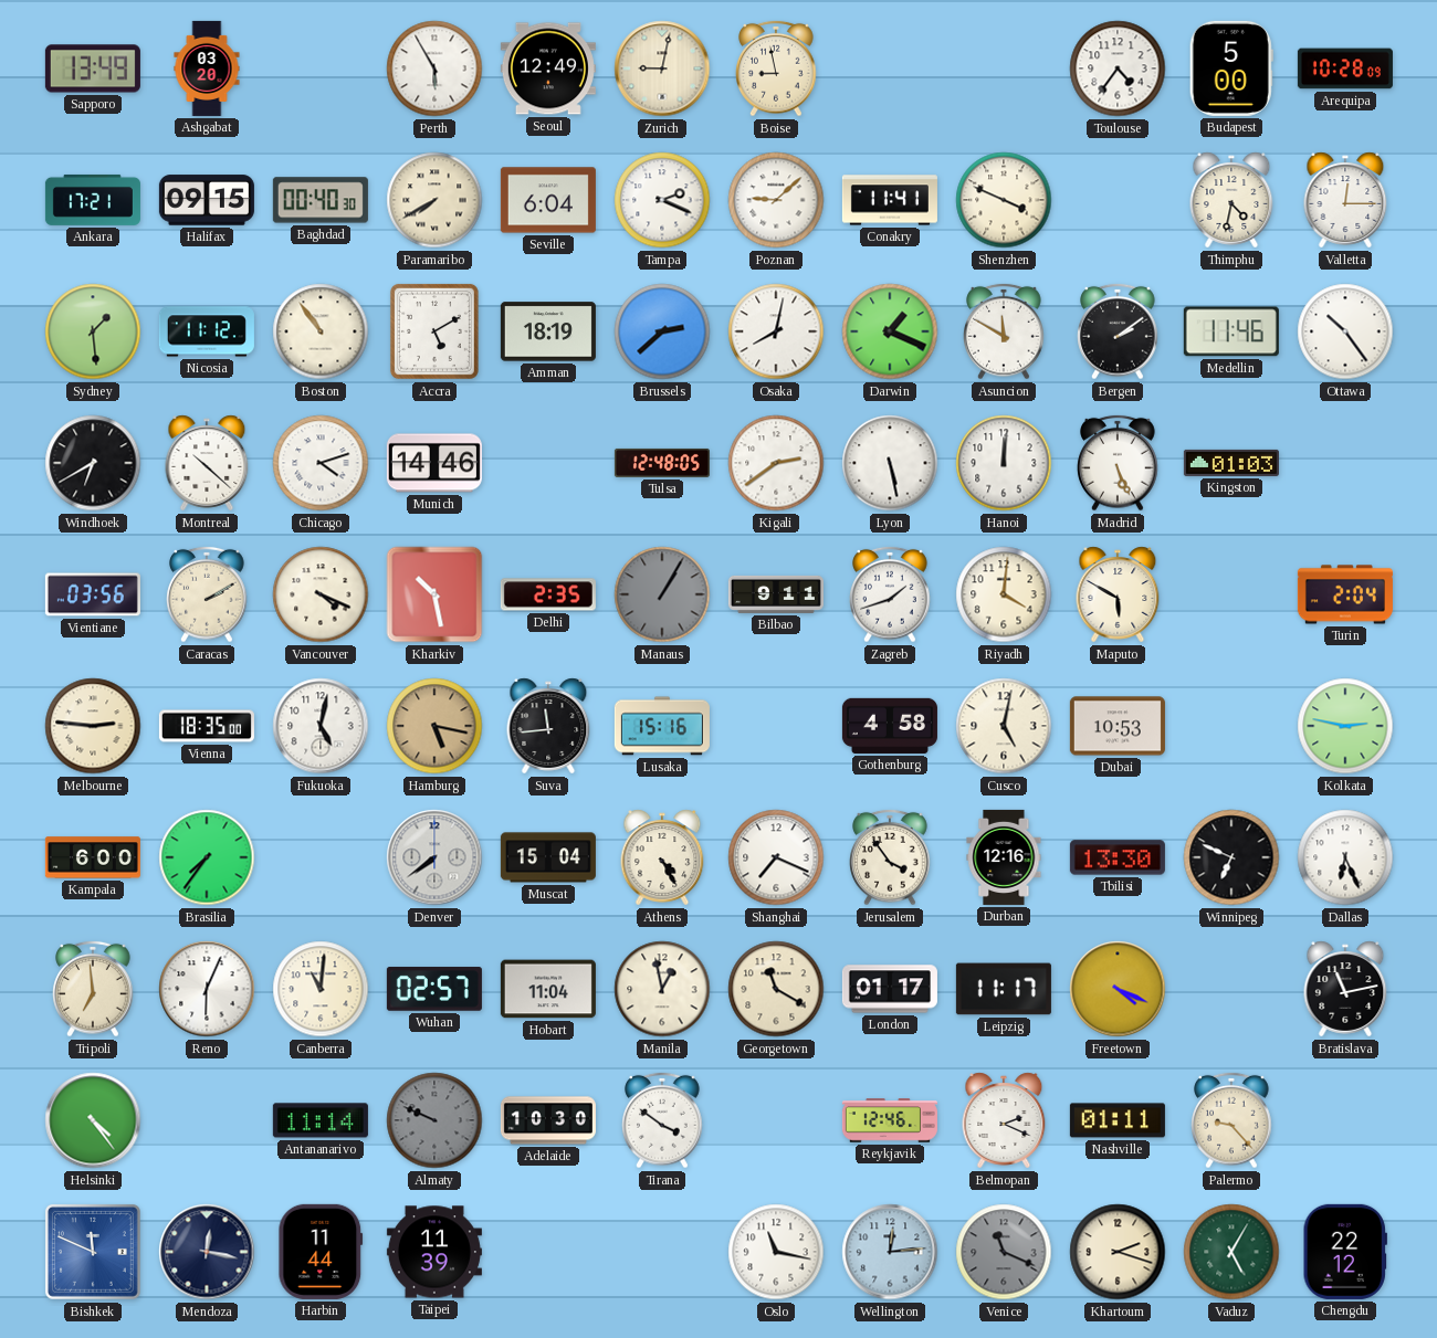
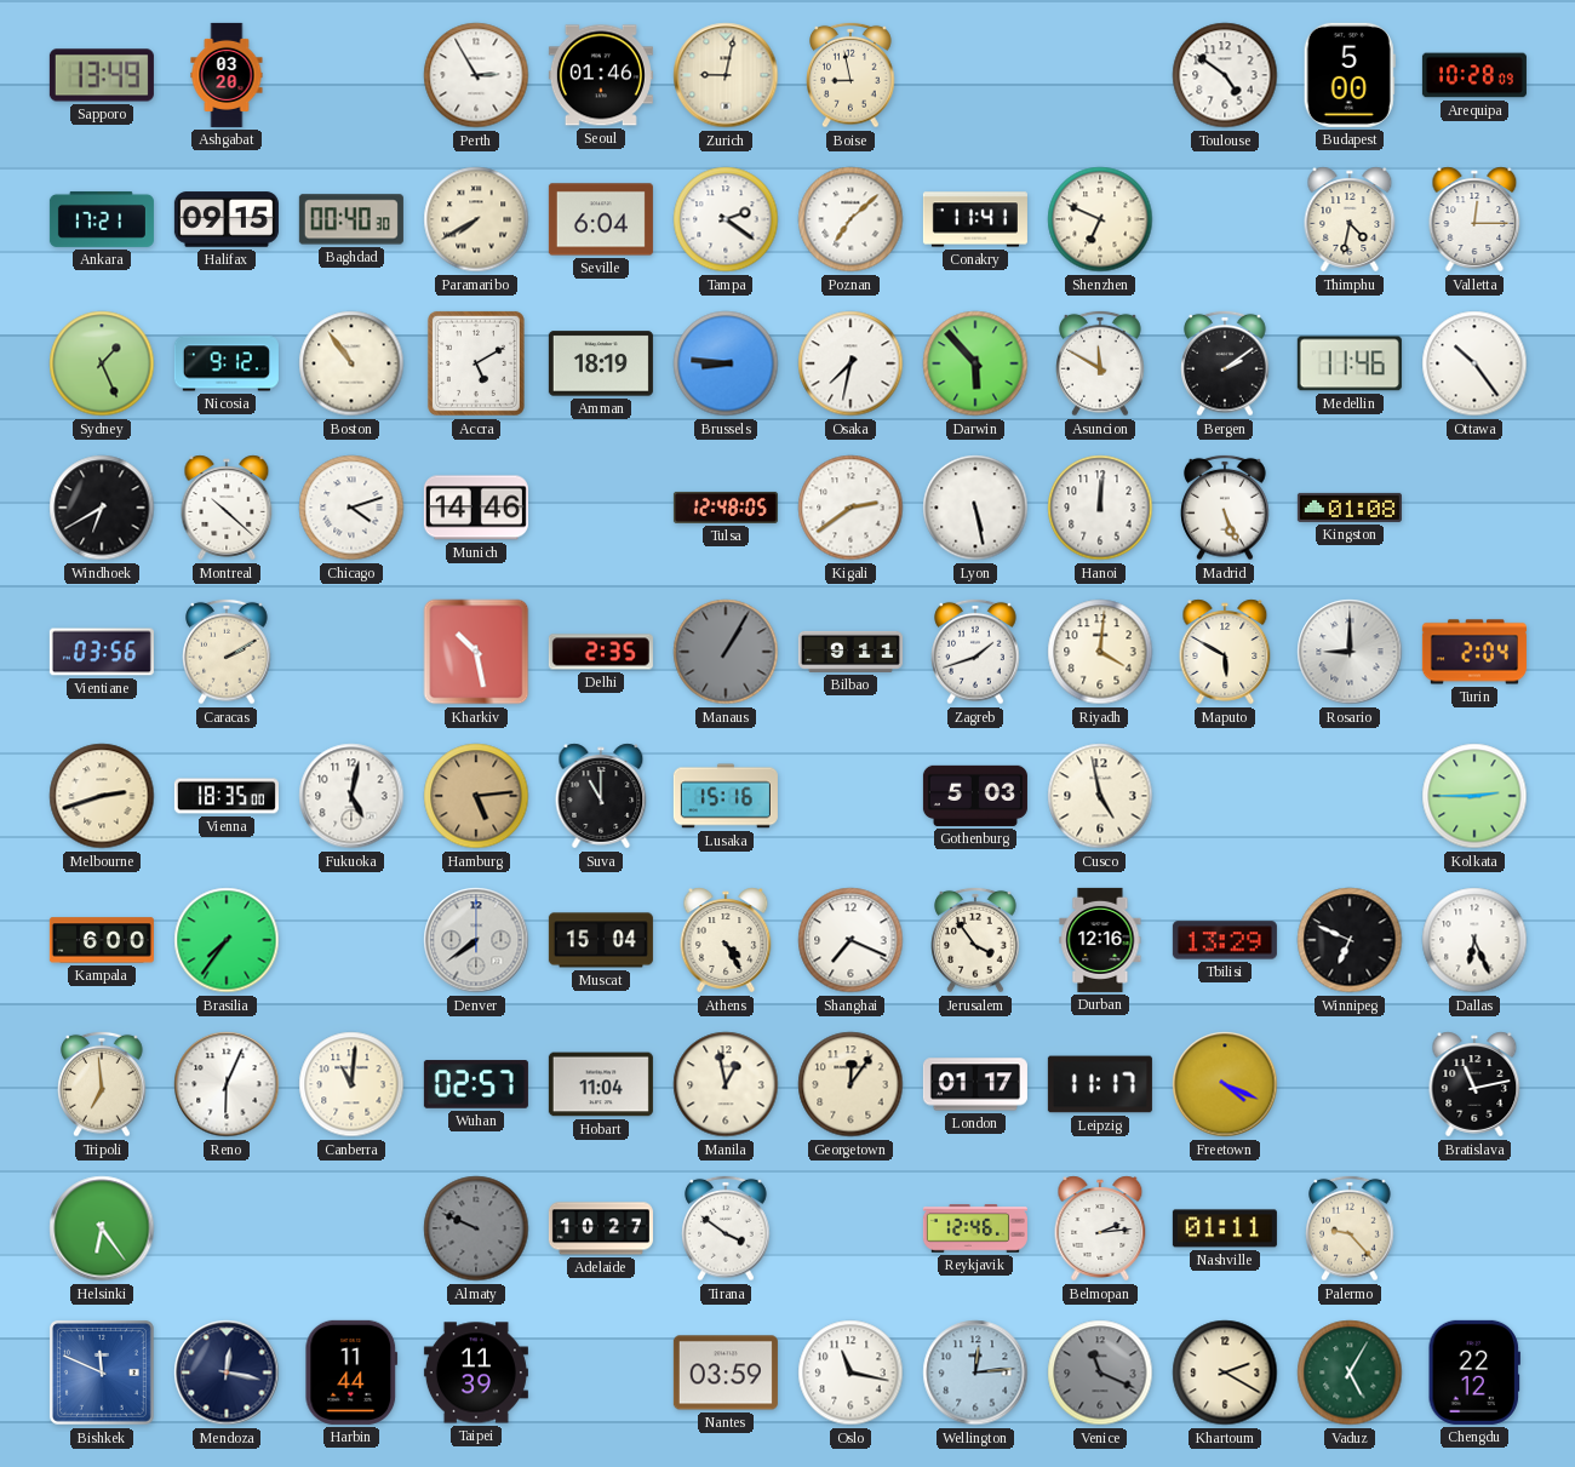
Perth: 5:55 -> 2:55 (476, 75)
Seoul: 12:49 -> 01:46 (601, 75)
Toulouse: 4:36 -> 4:51 (1225, 75)
Tampa: 2:19 -> 2:21 (726, 219)
Poznan: 9:08 -> 7:08 (850, 219)
Shenzhen: 3:49 -> 6:49 (1100, 219)
Sydney: 1:29 -> 1:26 (102, 363)
Nicosia: 11:12 -> 9:12 (227, 363)
Brussels: 2:38 -> 8:46 (726, 363)
Osaka: 8:02 -> 7:32 (850, 363)
Darwin: 1:19 -> 5:53 (975, 363)
Kingston: 01:03 -> 01:08 (1350, 508)
Vancouver: 4:19 -> none (321, 594)
Rosario: none -> 9:00 (1350, 652)
Melbourne: 2:46 -> 2:42 (102, 796)
Hamburg: 5:17 -> 5:14 (476, 796)
Suva: 11:44 -> 11:00 (601, 796)
Gothenburg: 4:58 -> 5:03 (975, 796)
Cusco: 5:02 -> 4:58 (1100, 796)
Dubai: 10:53 -> none (1118, 726)
Kolkata: 2:47 -> 2:45 (1474, 796)
Tbilisi: 13:30 -> 13:29 (1225, 940)
Georgetown: 11:20 -> 12:06 (850, 1084)
Helsinki: 4:24 -> 6:24 (102, 1228)
Antananarivo: 11:14 -> none (321, 1120)
Adelaide: 10:30 -> 10:27 (601, 1228)
Belmopan: 2:19 -> 2:14 (1100, 1228)
Nantes: none -> 03:59 (726, 1373)
Khartoum: 2:18 -> 2:20 (1225, 1373)
